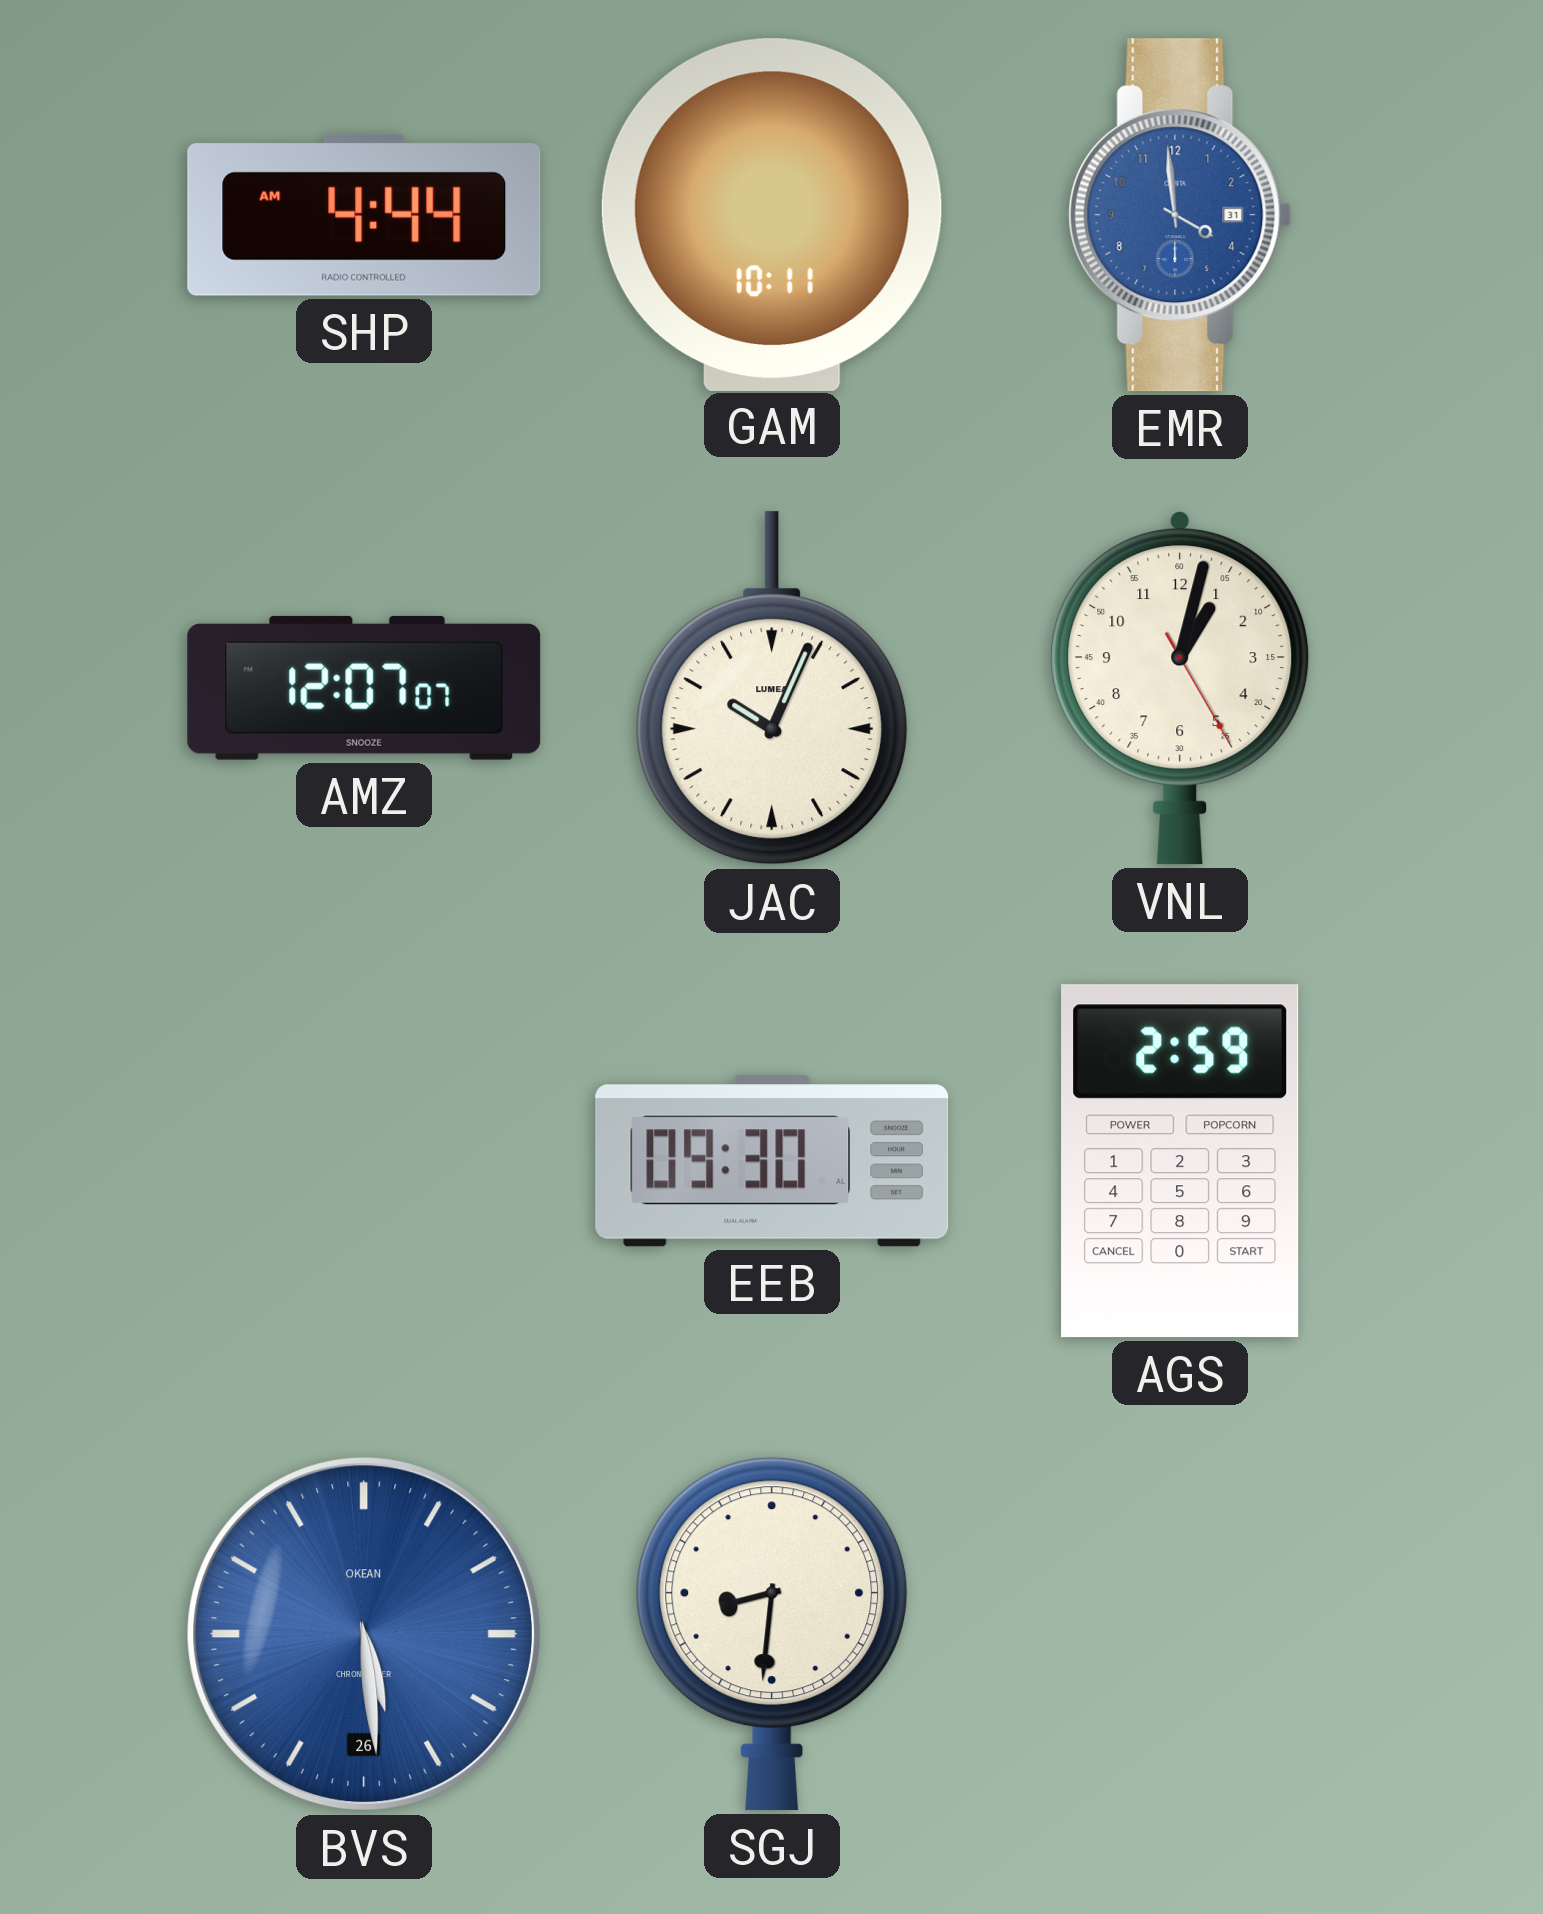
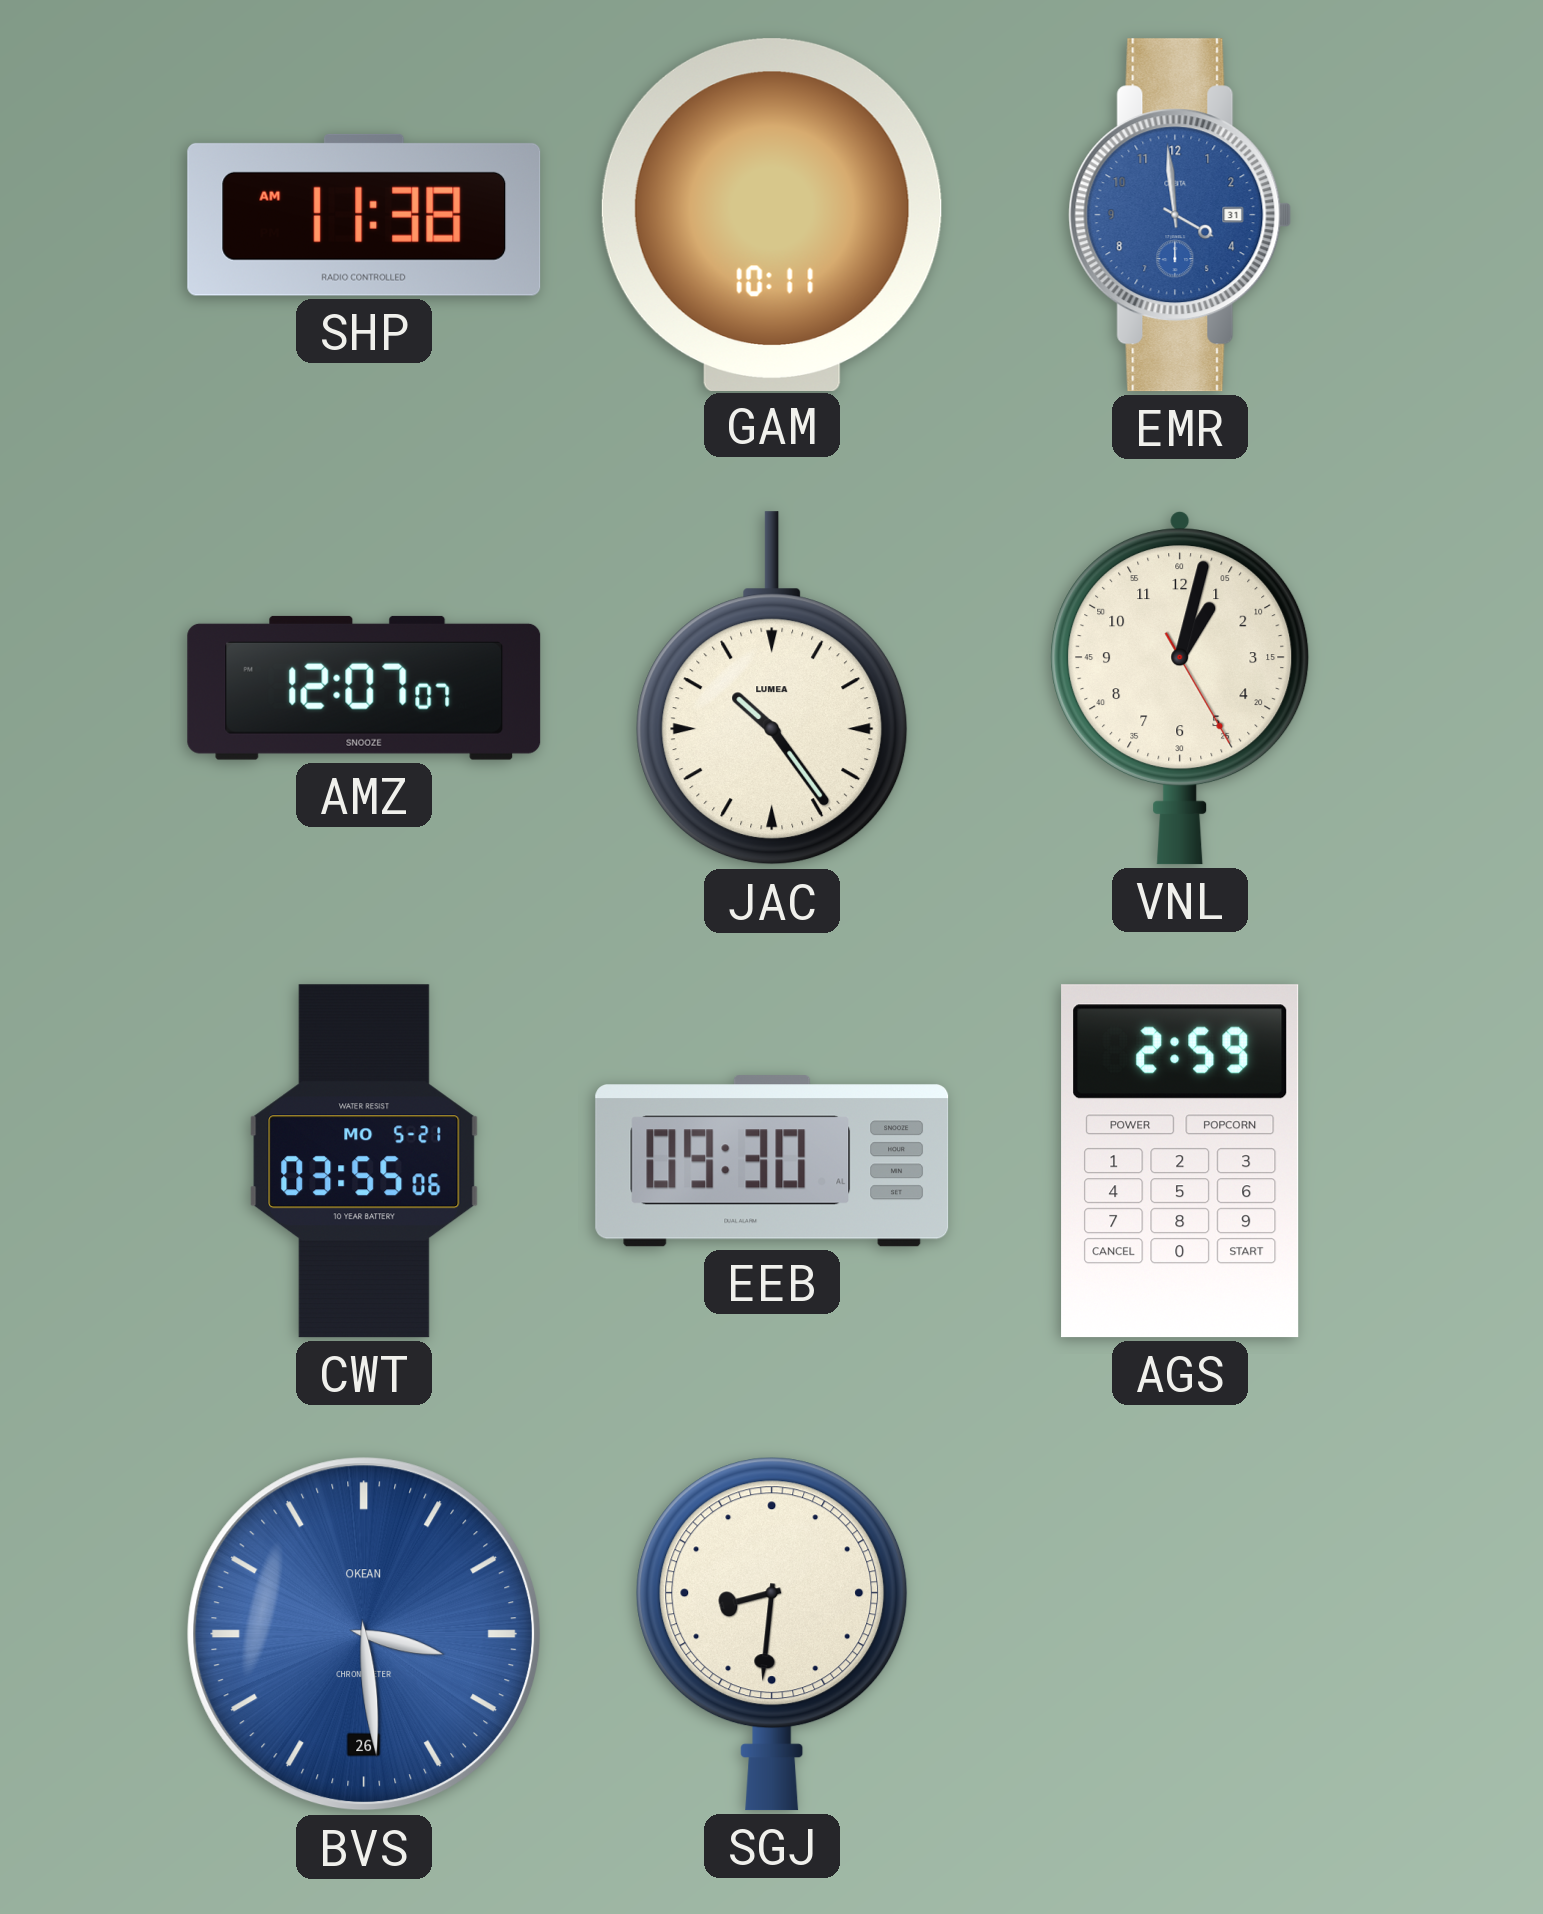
SHP: 4:44 -> 11:38 (364, 215)
JAC: 10:04 -> 10:24 (772, 689)
CWT: none -> 03:55 (364, 1161)
BVS: 5:29 -> 3:29 (364, 1634)
